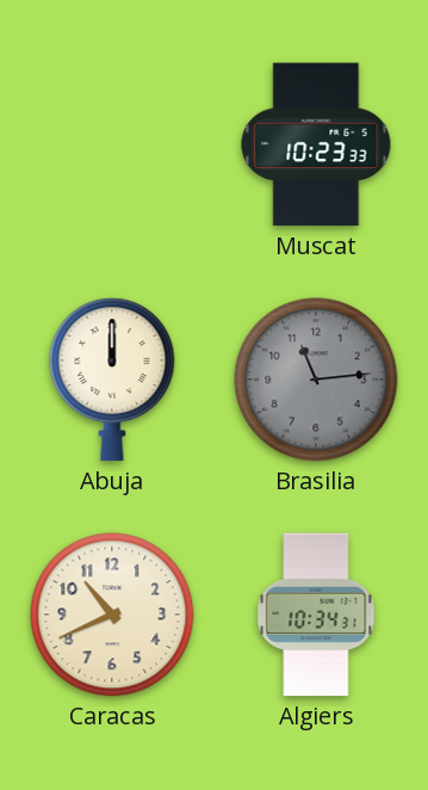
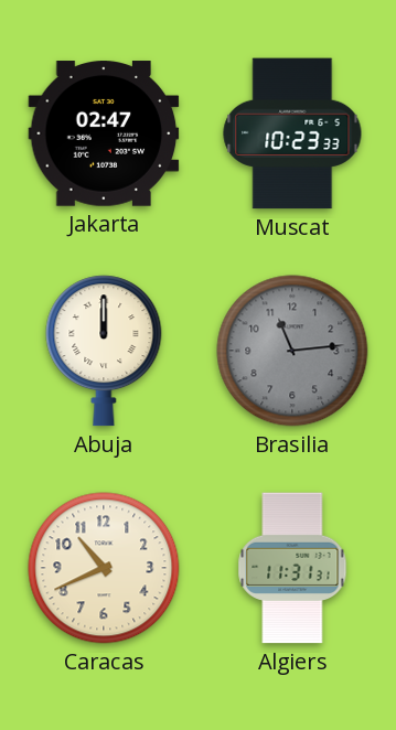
Jakarta: none -> 02:47 (104, 133)
Algiers: 10:34 -> 11:31 (292, 568)
